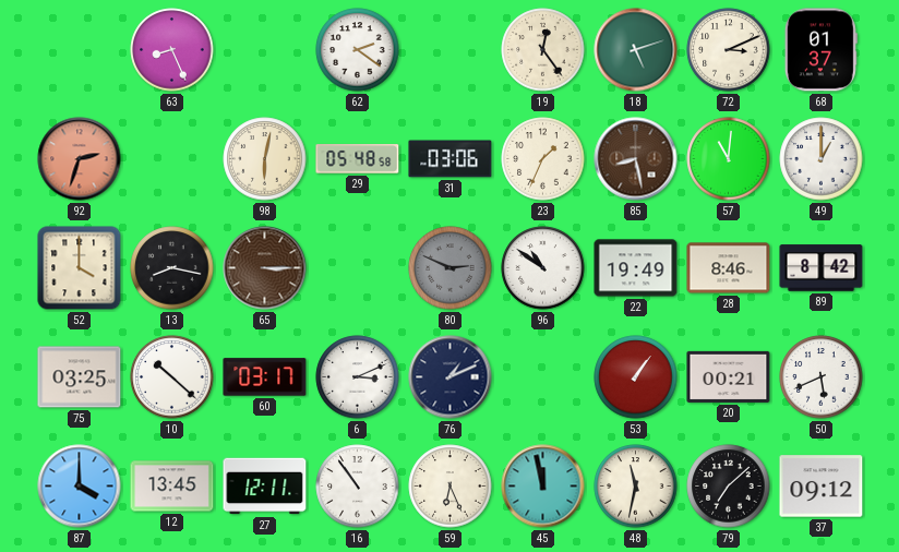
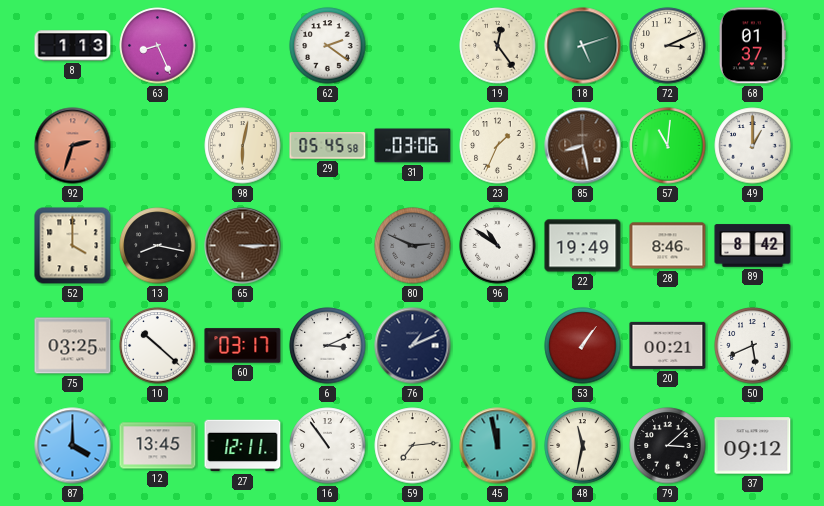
8: none -> 1:13 (73, 46)
29: 05:48 -> 05:45 (328, 146)
59: 6:26 -> 7:14 (413, 446)
79: 7:08 -> 3:08 (668, 446)
